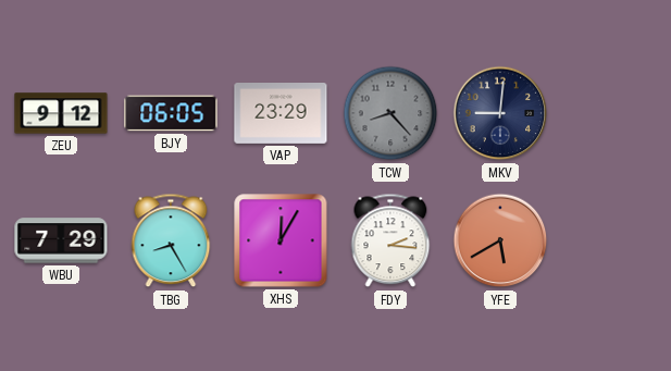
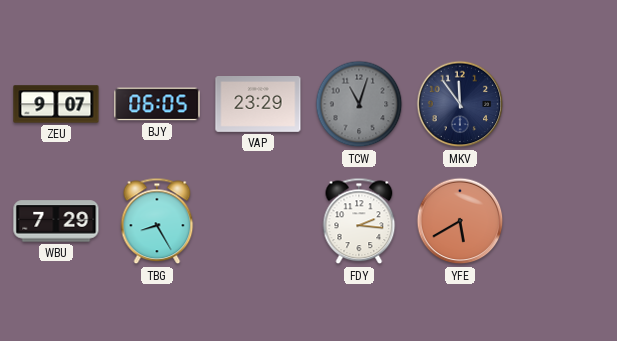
ZEU: 9:12 -> 9:07 (56, 104)
TCW: 8:23 -> 11:03 (359, 104)
MKV: 9:01 -> 11:54 (460, 104)
XHS: 12:05 -> none (281, 240)
